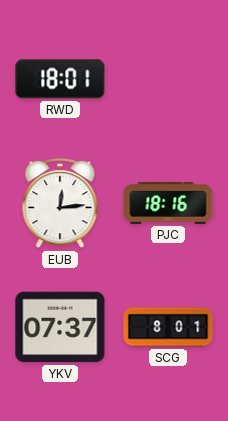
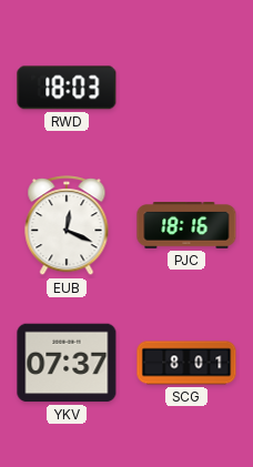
RWD: 18:01 -> 18:03 (67, 88)
EUB: 12:14 -> 12:19 (67, 226)
